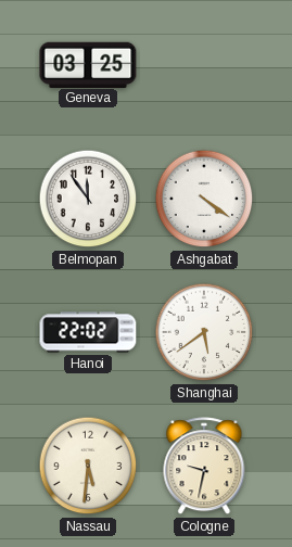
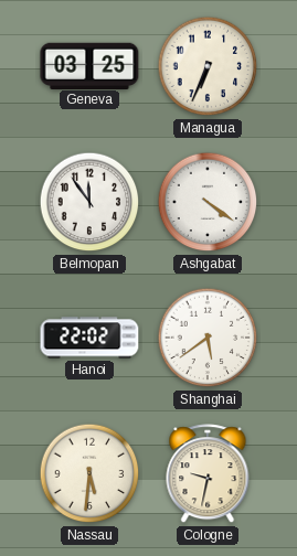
Managua: none -> 6:34 (208, 66)
